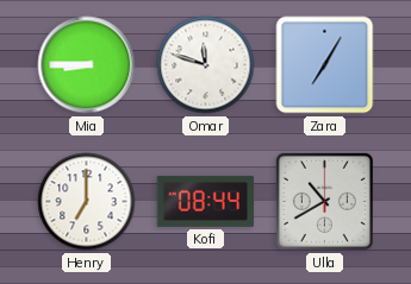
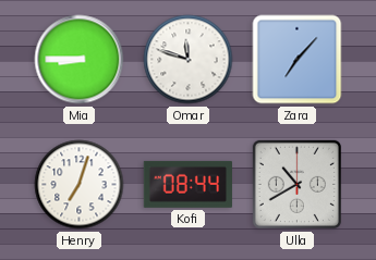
Zara: 7:05 -> 7:07 (298, 60)
Henry: 7:00 -> 7:03 (80, 185)
